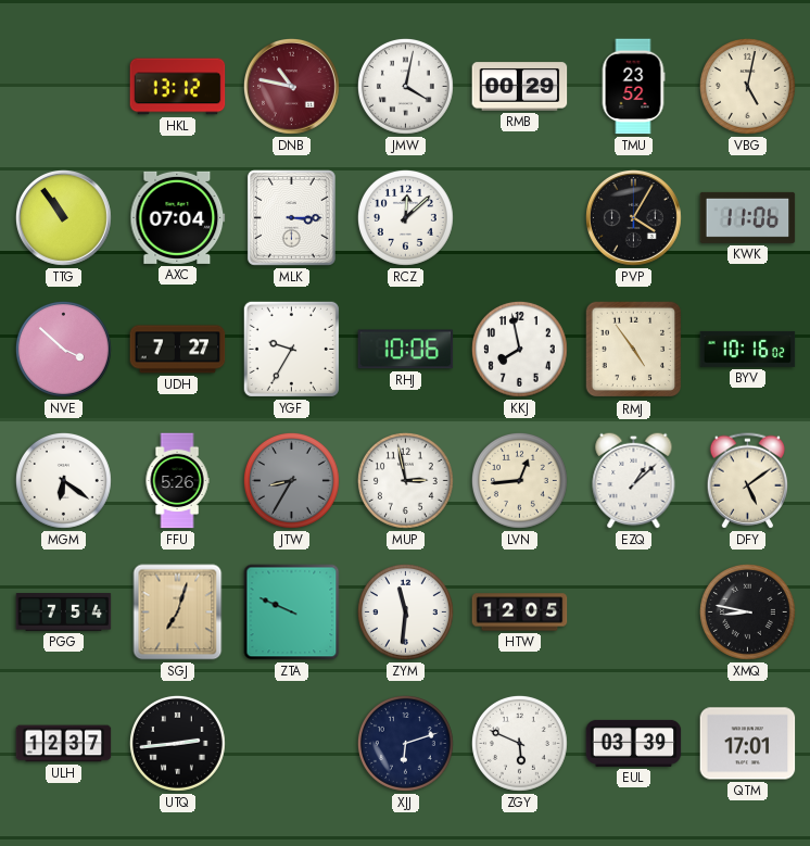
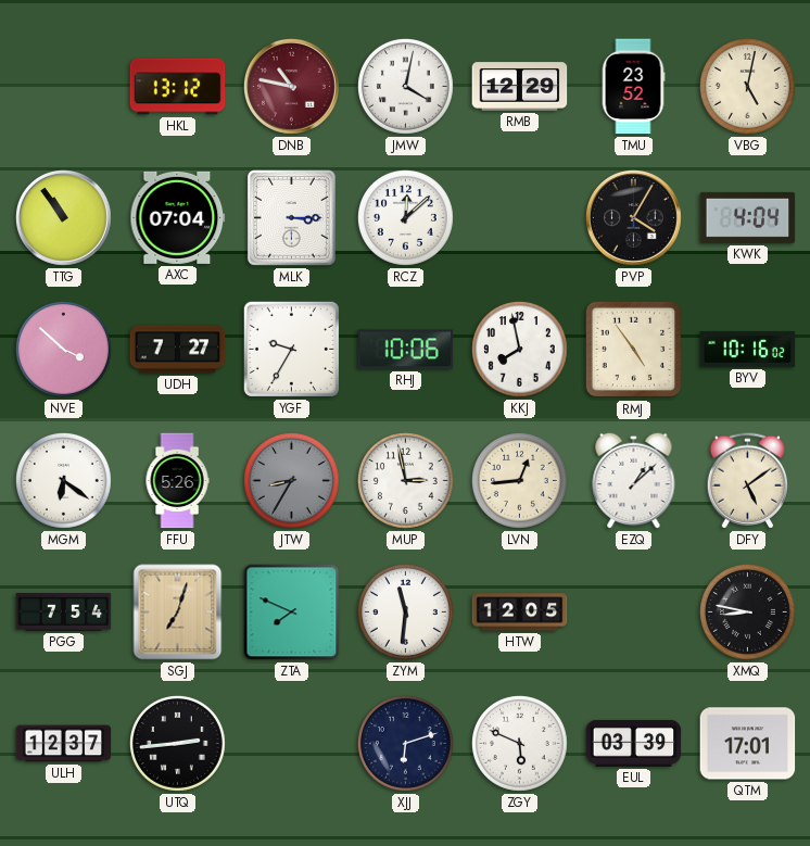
RMB: 00:29 -> 12:29 (520, 87)
KWK: 11:06 -> 4:04 (748, 217)
ZTA: 9:49 -> 7:49 (292, 613)
